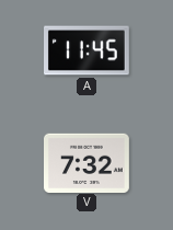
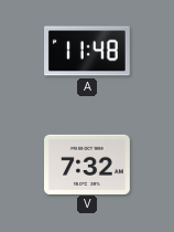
A: 11:45 -> 11:48 (88, 51)
